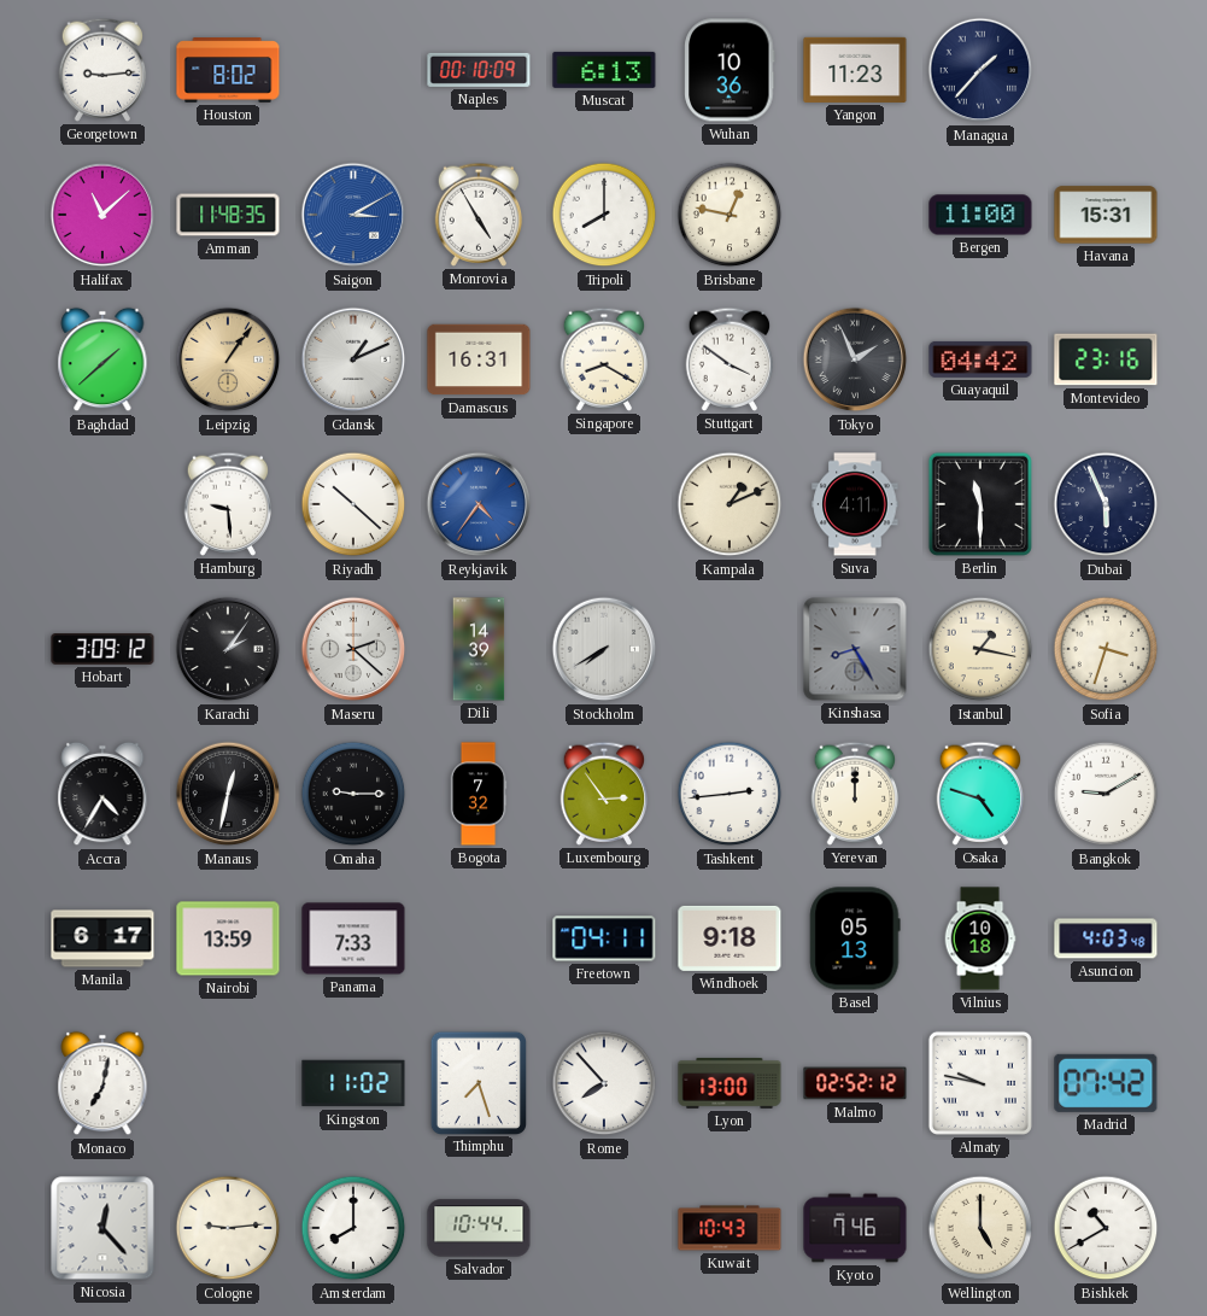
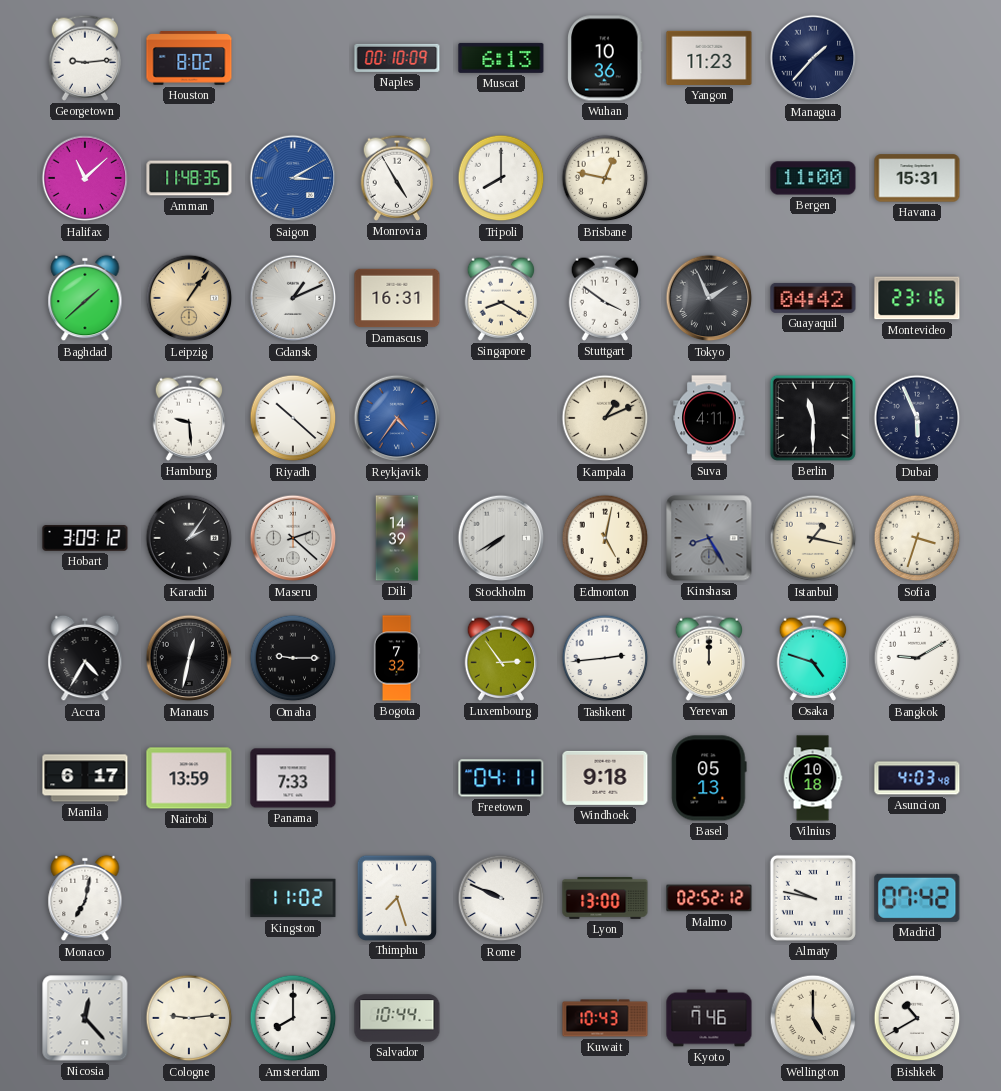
Edmonton: none -> 5:02 (605, 538)
Rome: 7:53 -> 9:49 (501, 898)
